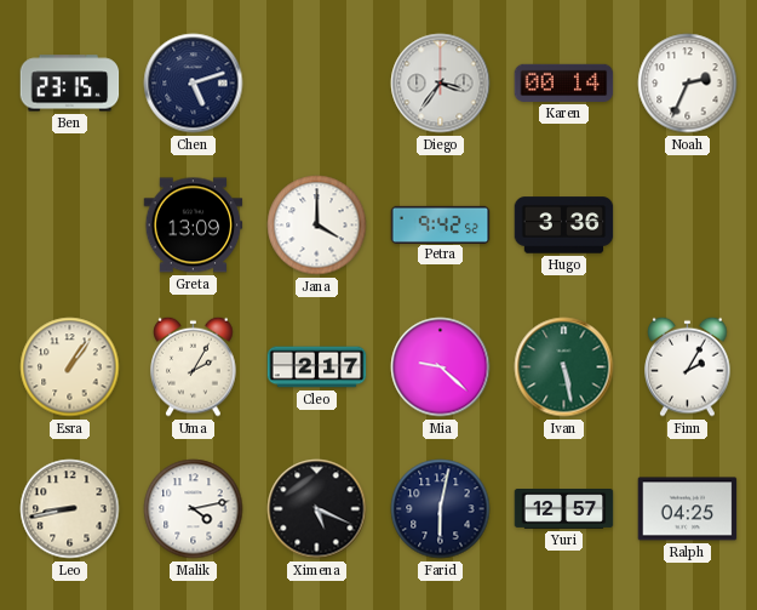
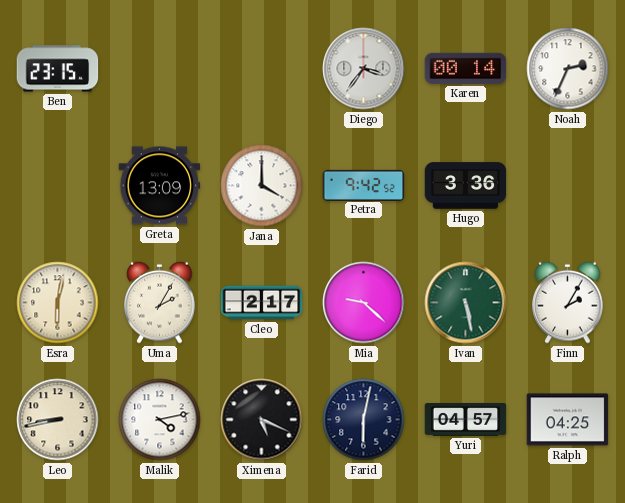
Chen: 5:12 -> none (194, 84)
Esra: 1:06 -> 6:02 (58, 303)
Yuri: 12:57 -> 04:57 (466, 420)
